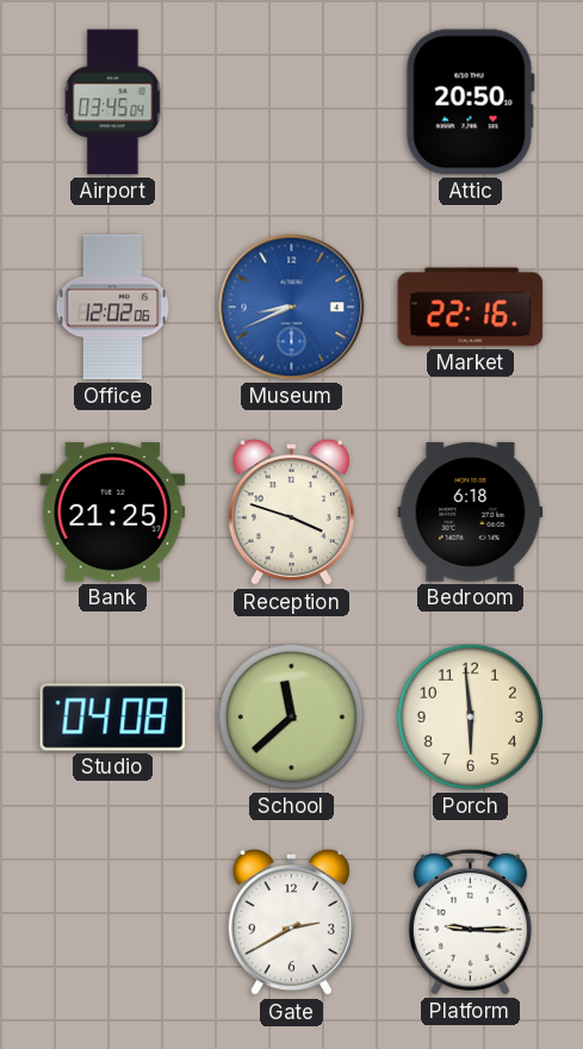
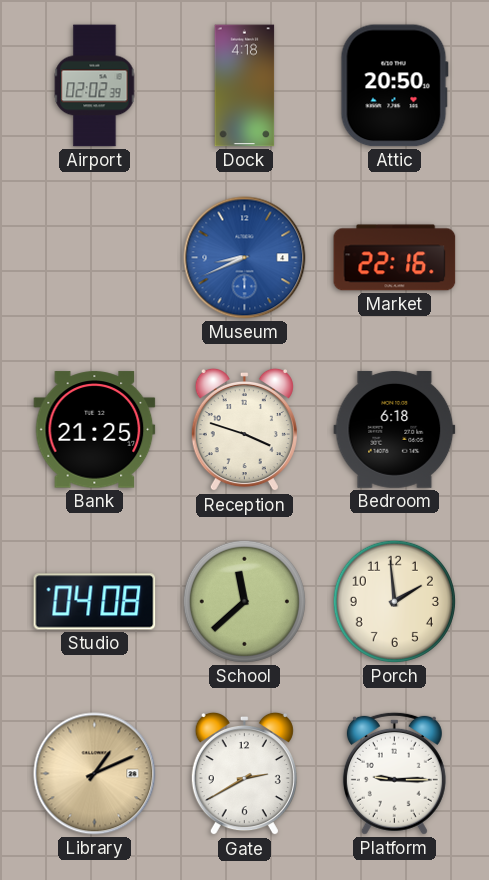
Airport: 03:45 -> 02:02 (95, 86)
Dock: none -> 4:18 (245, 86)
Office: 12:02 -> none (113, 308)
Porch: 5:59 -> 1:59 (394, 601)
Library: none -> 1:11 (95, 774)
